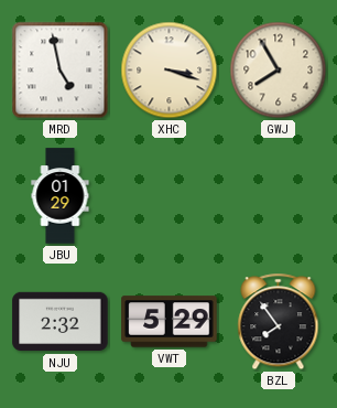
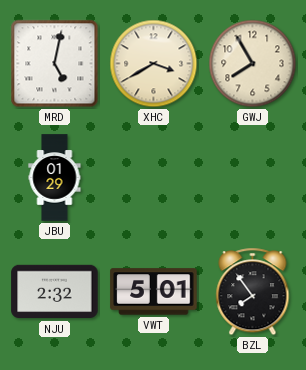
MRD: 4:58 -> 5:02 (55, 64)
XHC: 3:18 -> 3:40 (154, 64)
VWT: 5:29 -> 5:01 (154, 292)
